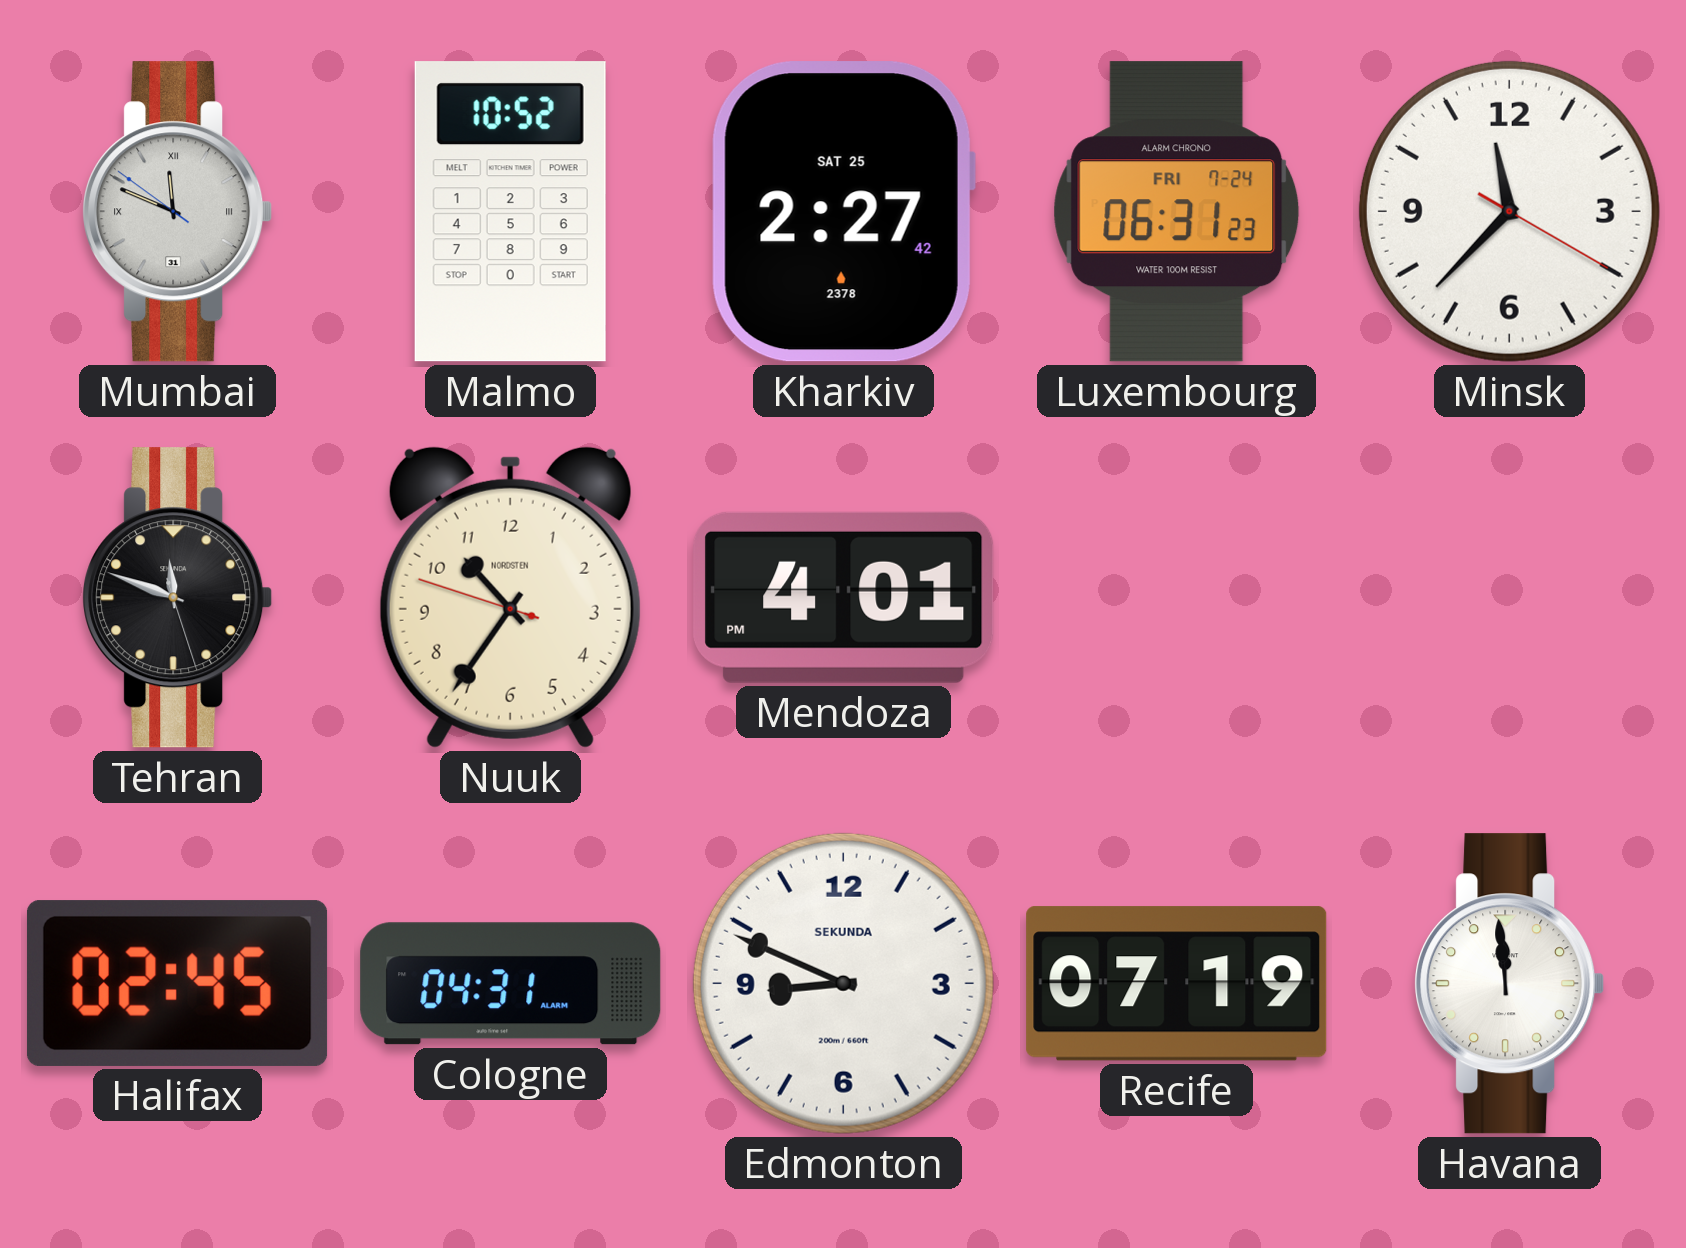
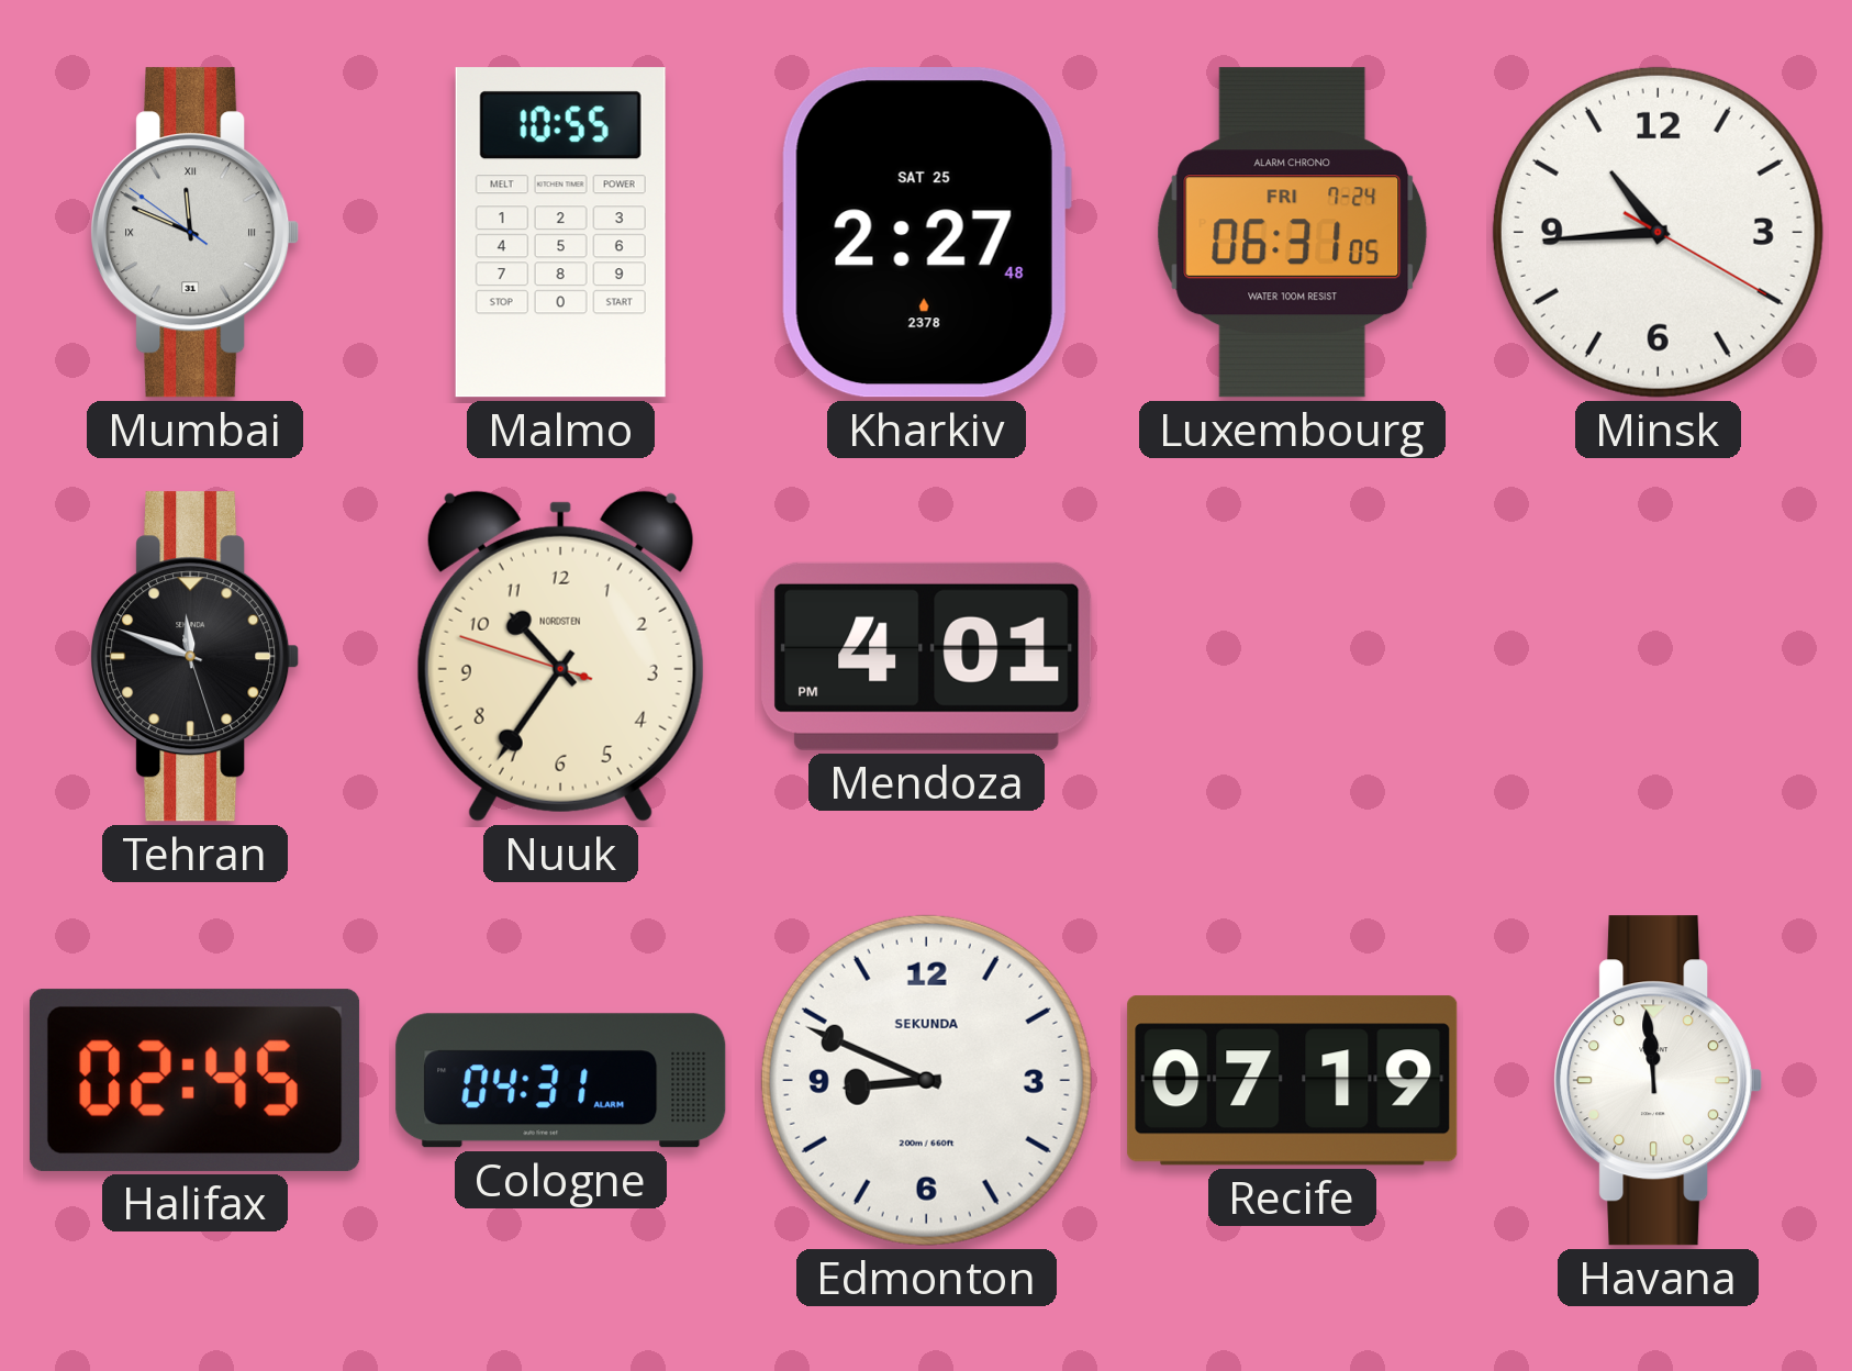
Malmo: 10:52 -> 10:55 (560, 233)
Kharkiv: 2:27:42 -> 2:27:48 (926, 233)
Luxembourg: 06:31:23 -> 06:31:05 (1293, 233)
Minsk: 11:37 -> 10:44 (1658, 232)
